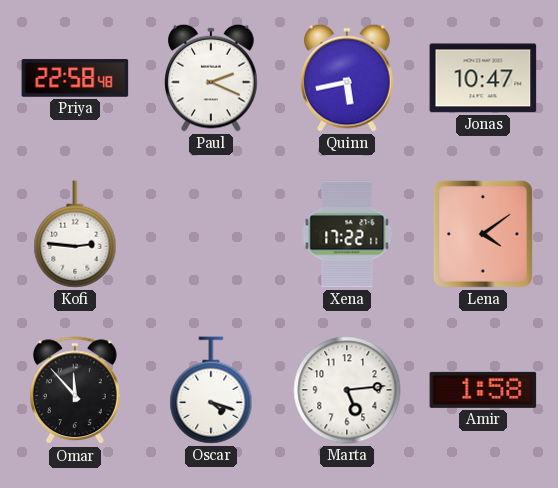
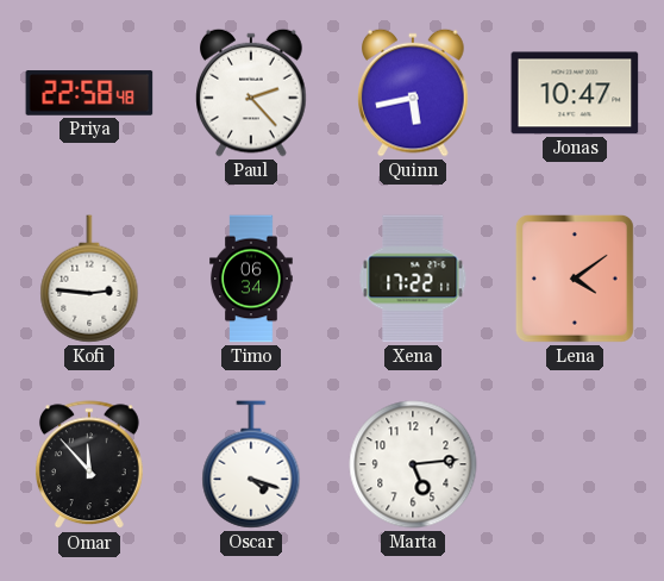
Paul: 2:19 -> 2:23 (251, 93)
Timo: none -> 06:34 (251, 279)
Amir: 1:58 -> none (483, 390)
